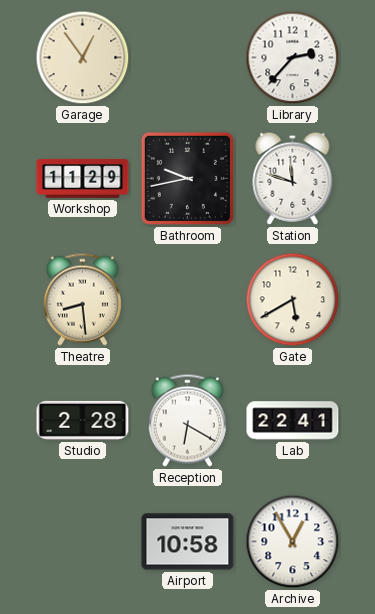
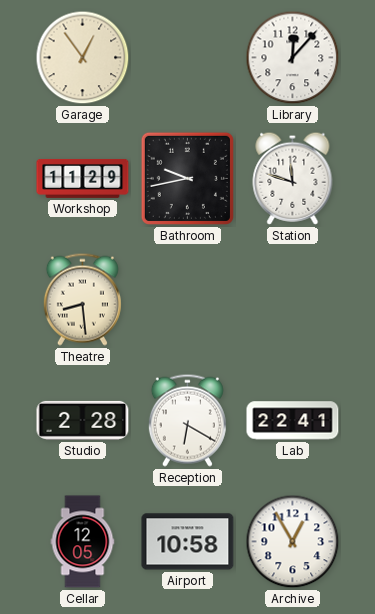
Library: 2:37 -> 12:07 (293, 58)
Gate: 5:40 -> none (293, 300)
Cellar: none -> 12:05 (83, 542)
